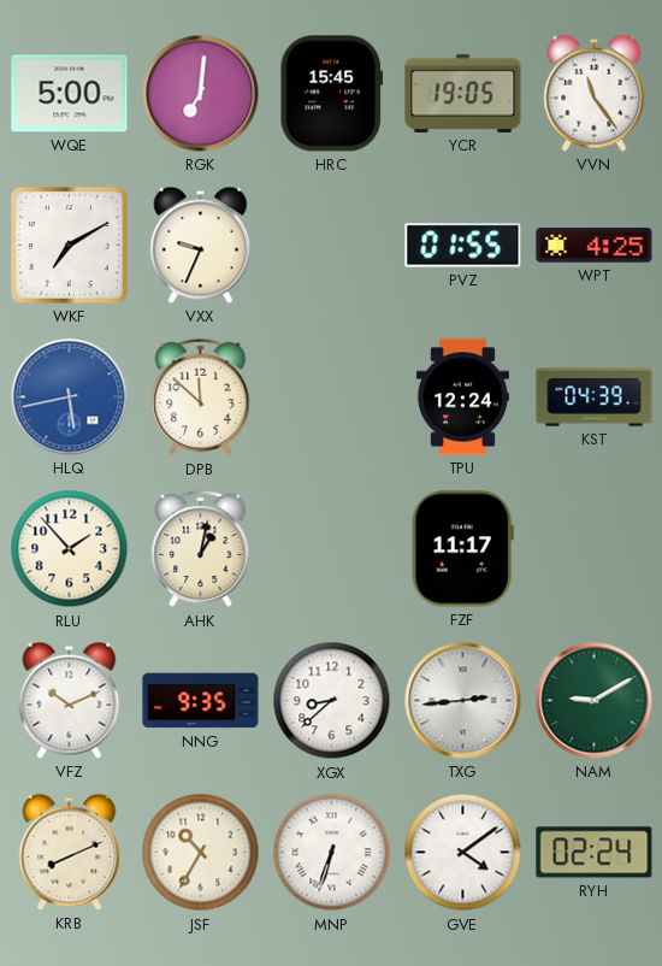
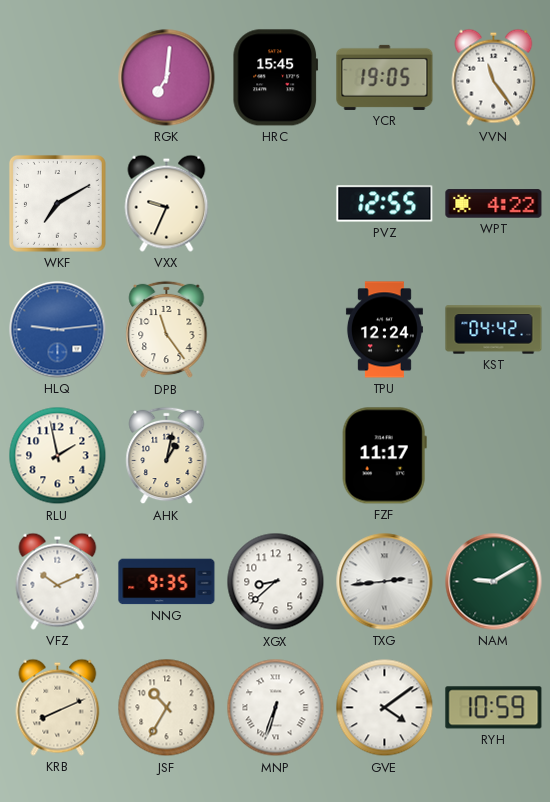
WQE: 5:00 -> none (70, 94)
PVZ: 01:55 -> 12:55 (385, 204)
WPT: 4:25 -> 4:22 (494, 204)
HLQ: 5:43 -> 9:14 (58, 330)
DPB: 11:52 -> 11:24 (167, 330)
KST: 04:39 -> 04:42 (494, 330)
RLU: 1:53 -> 1:58 (58, 456)
RYH: 02:24 -> 10:59 (494, 708)
